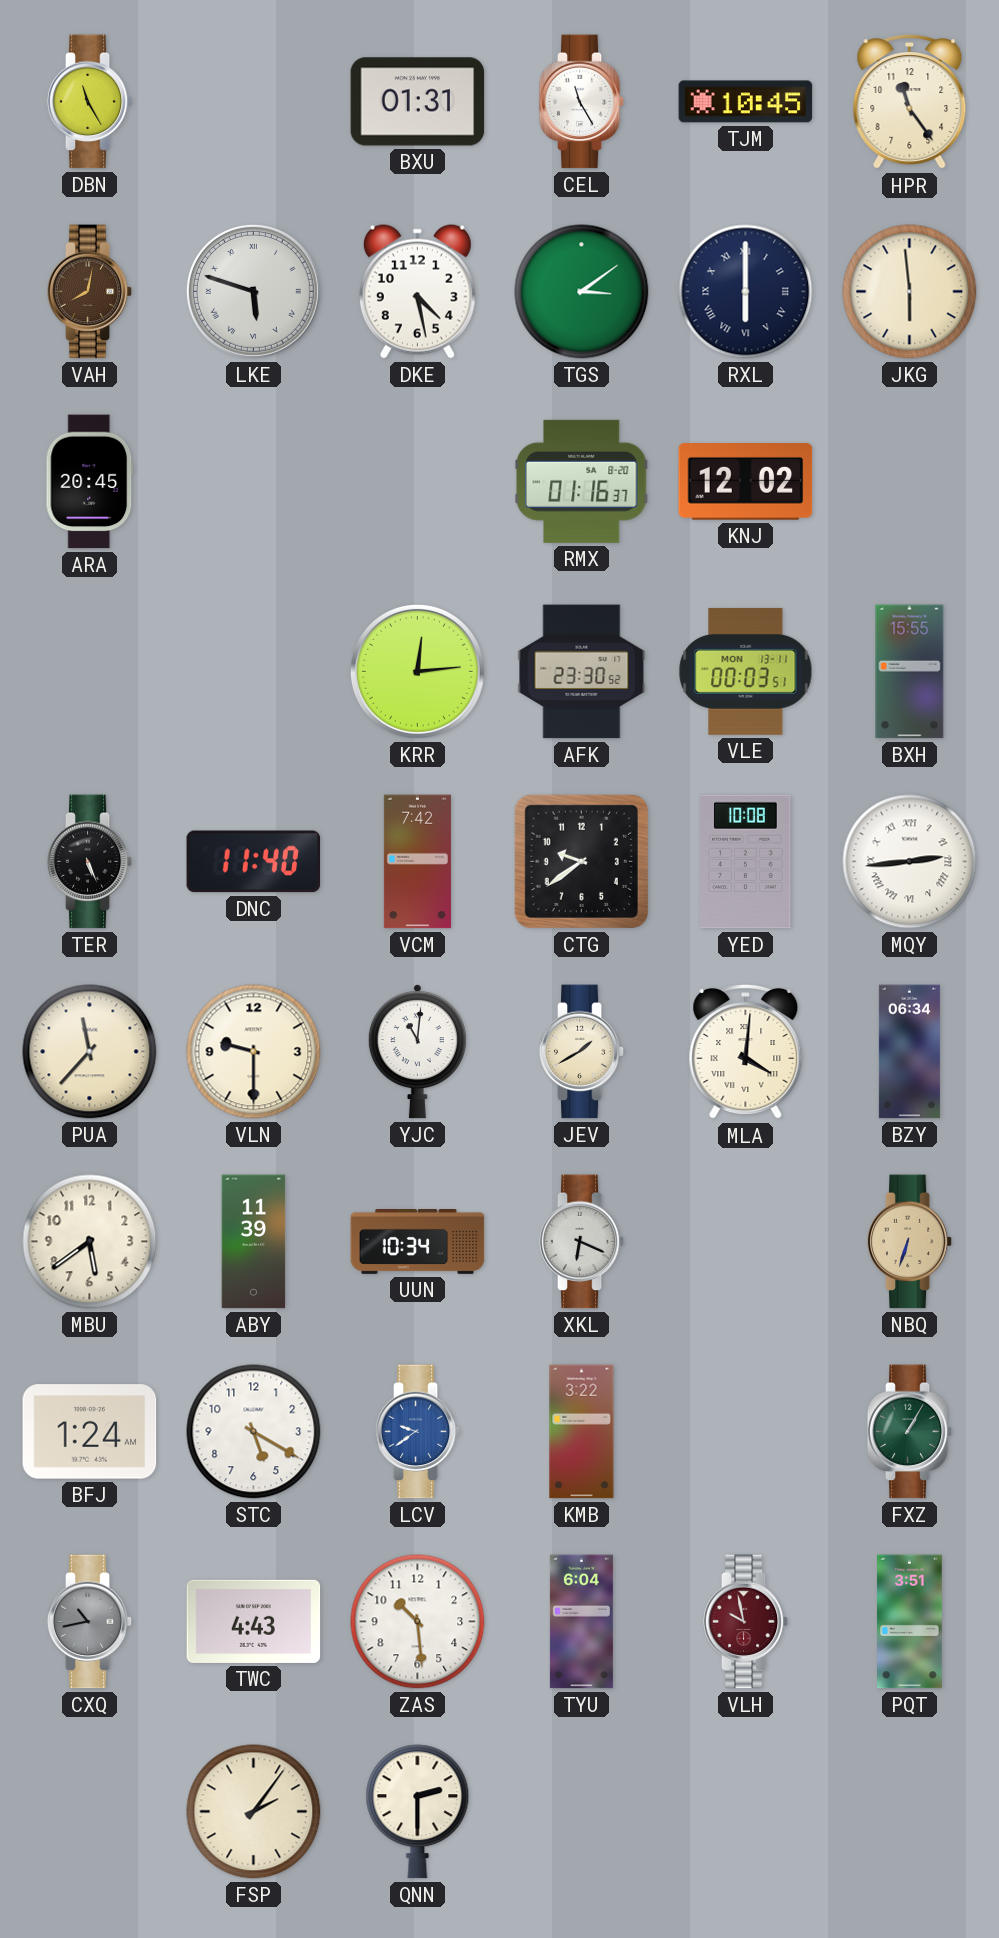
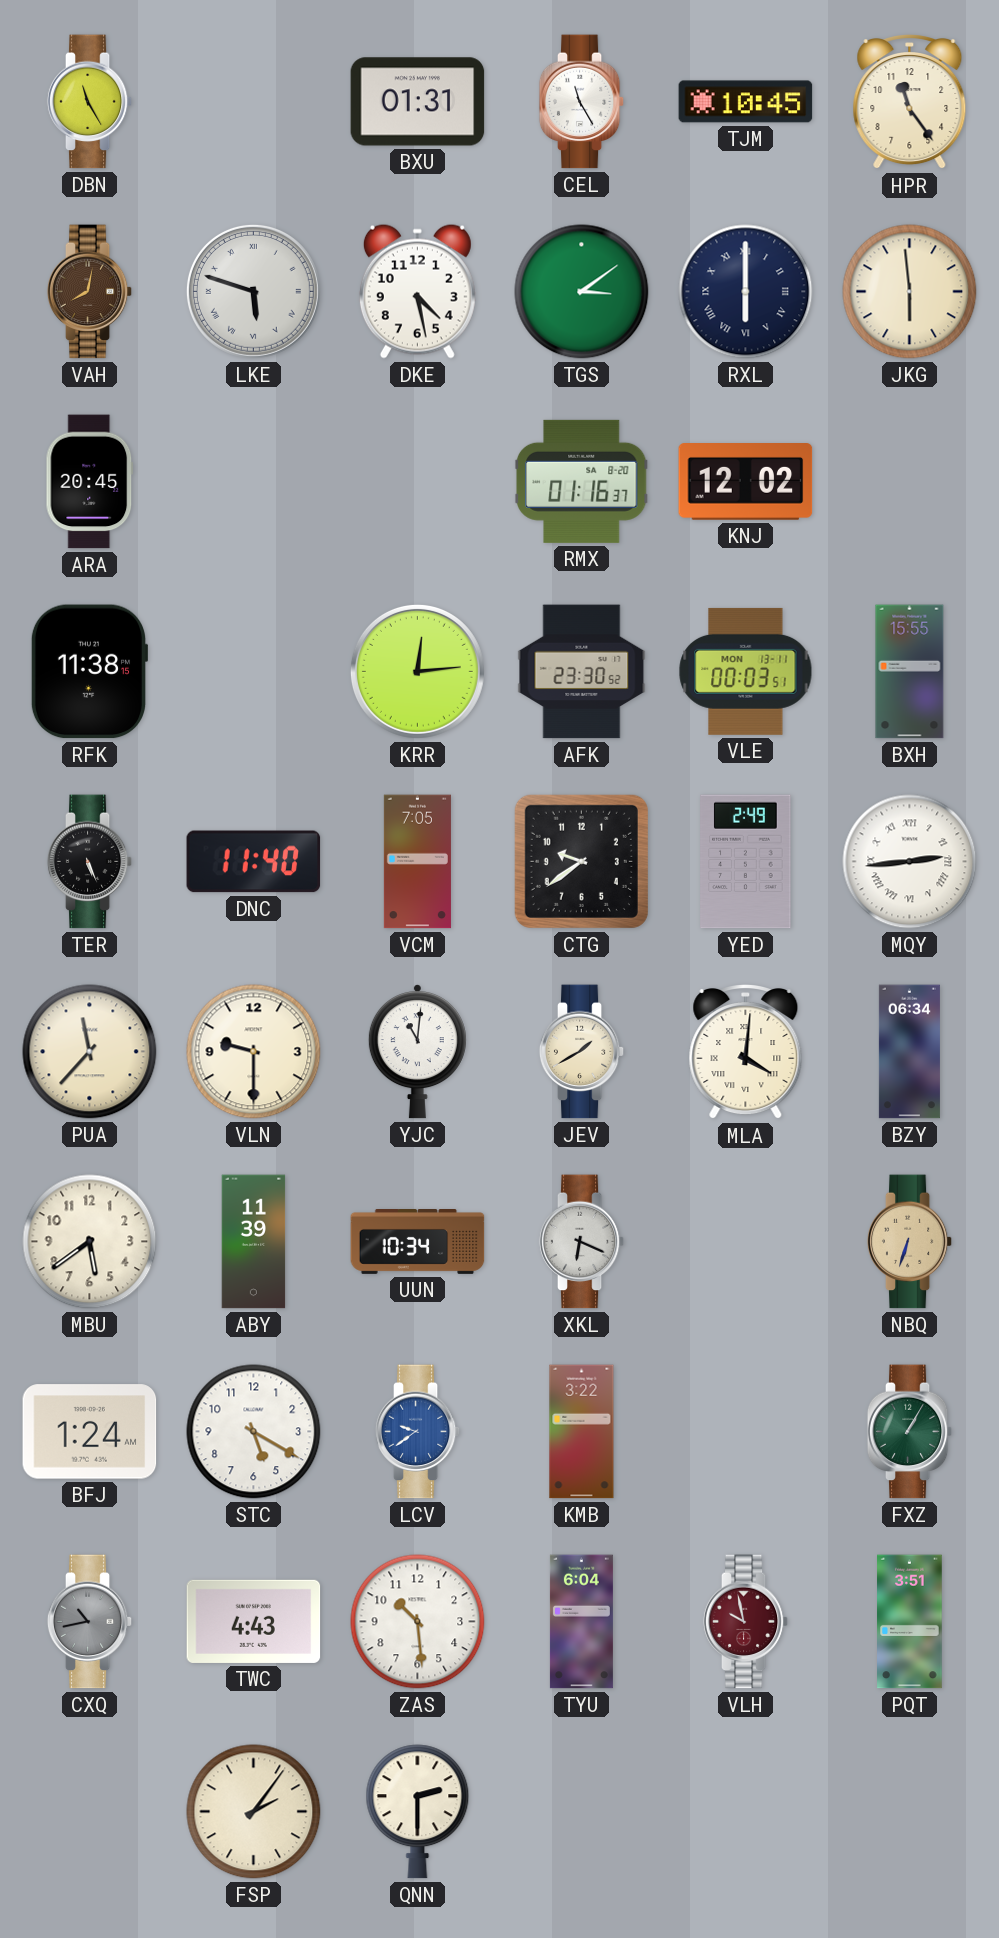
RFK: none -> 11:38 (89, 672)
VCM: 7:42 -> 7:05 (417, 862)
YED: 10:08 -> 2:49 (746, 862)
